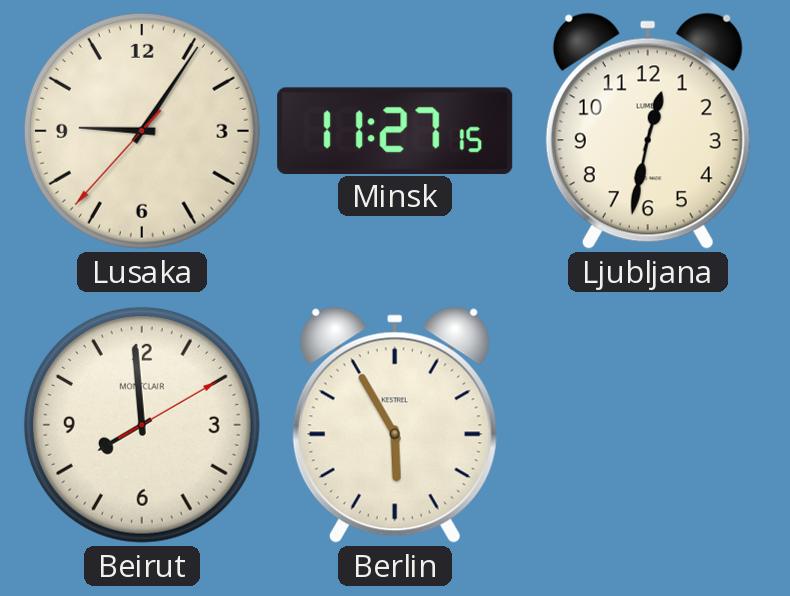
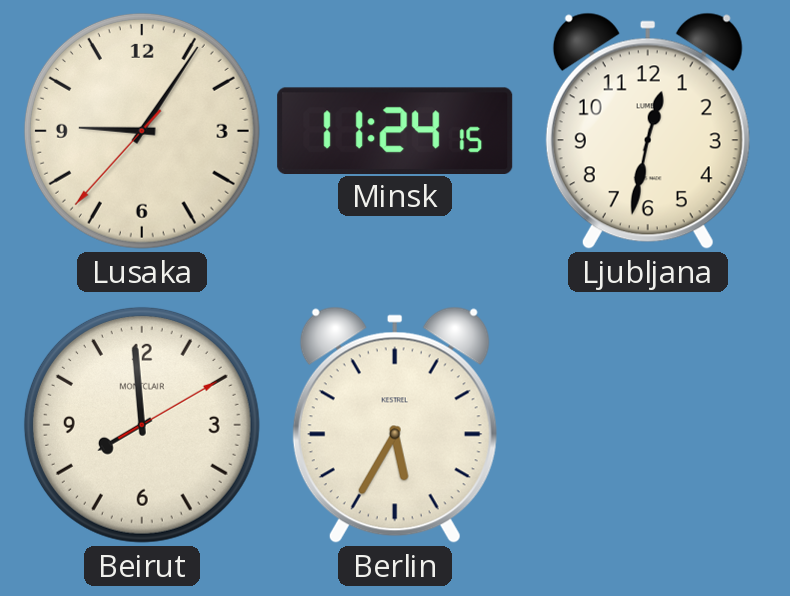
Minsk: 11:27 -> 11:24 (395, 130)
Berlin: 5:55 -> 5:35 (395, 425)
